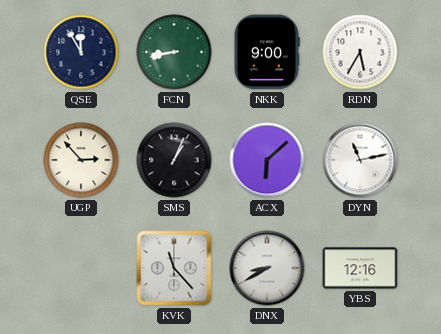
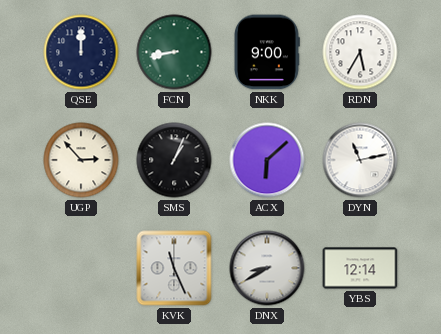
QSE: 11:55 -> 12:00 (81, 52)
KVK: 11:23 -> 11:26 (174, 268)
YBS: 12:16 -> 12:14 (360, 268)
